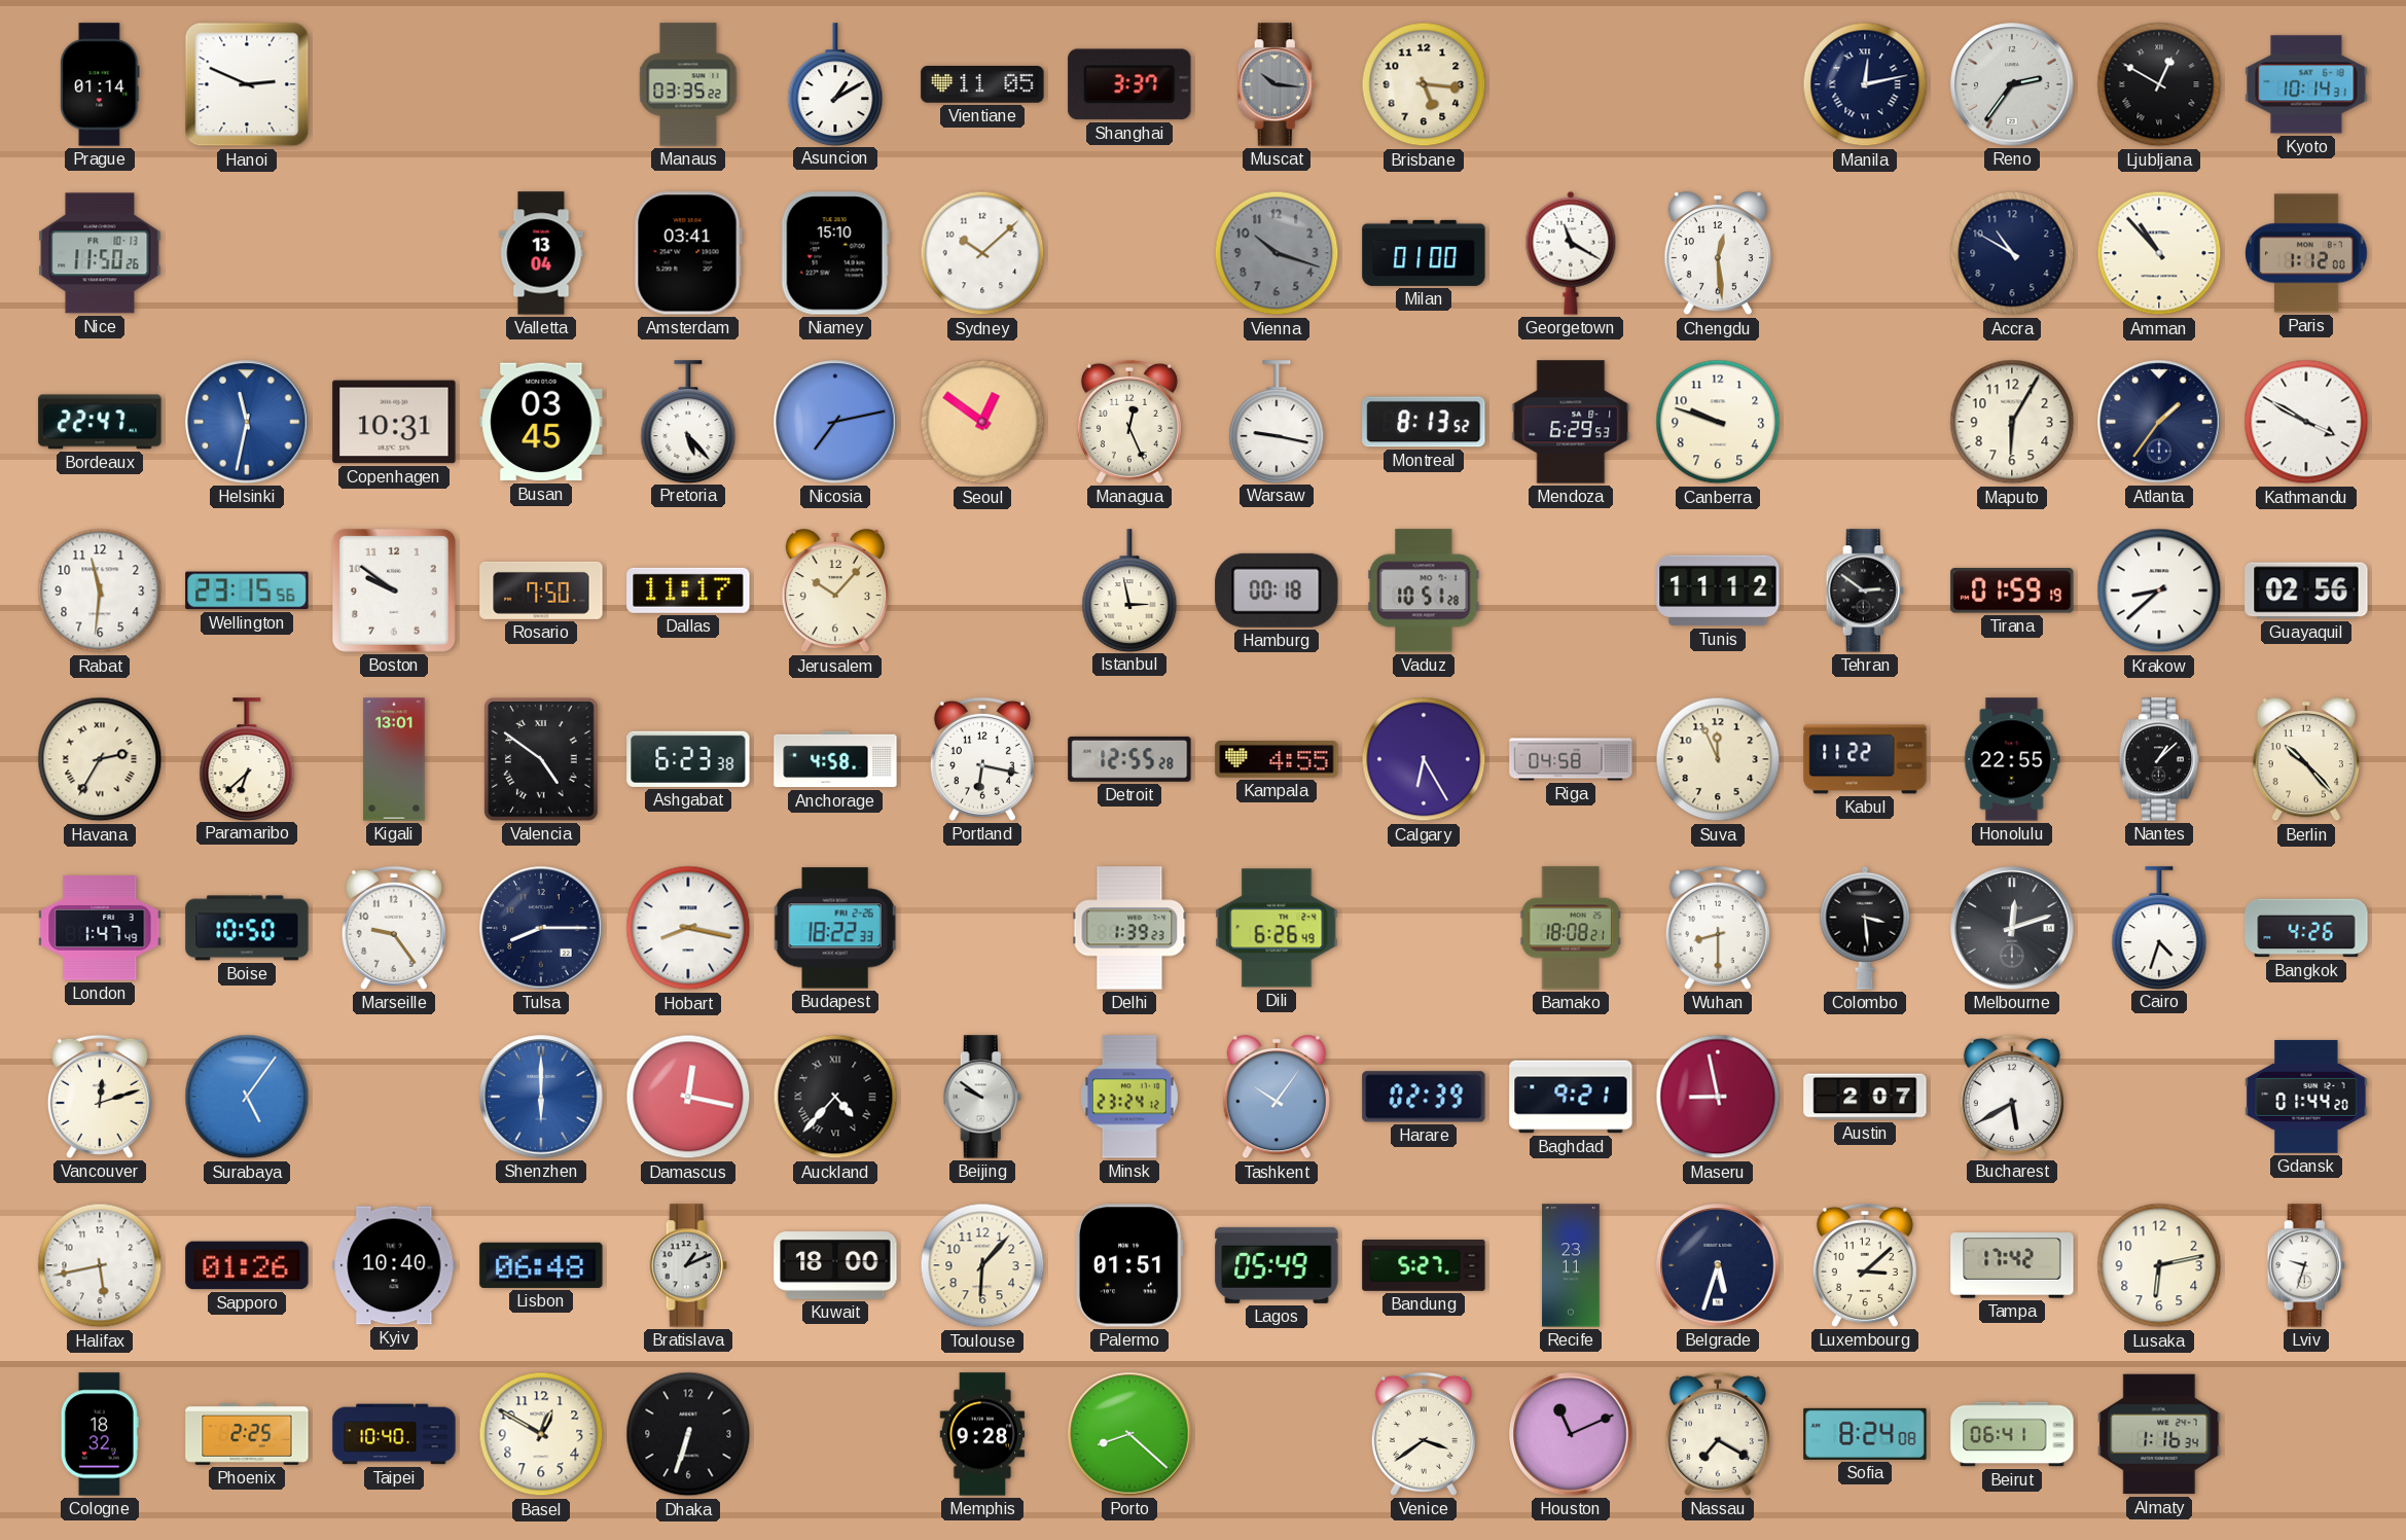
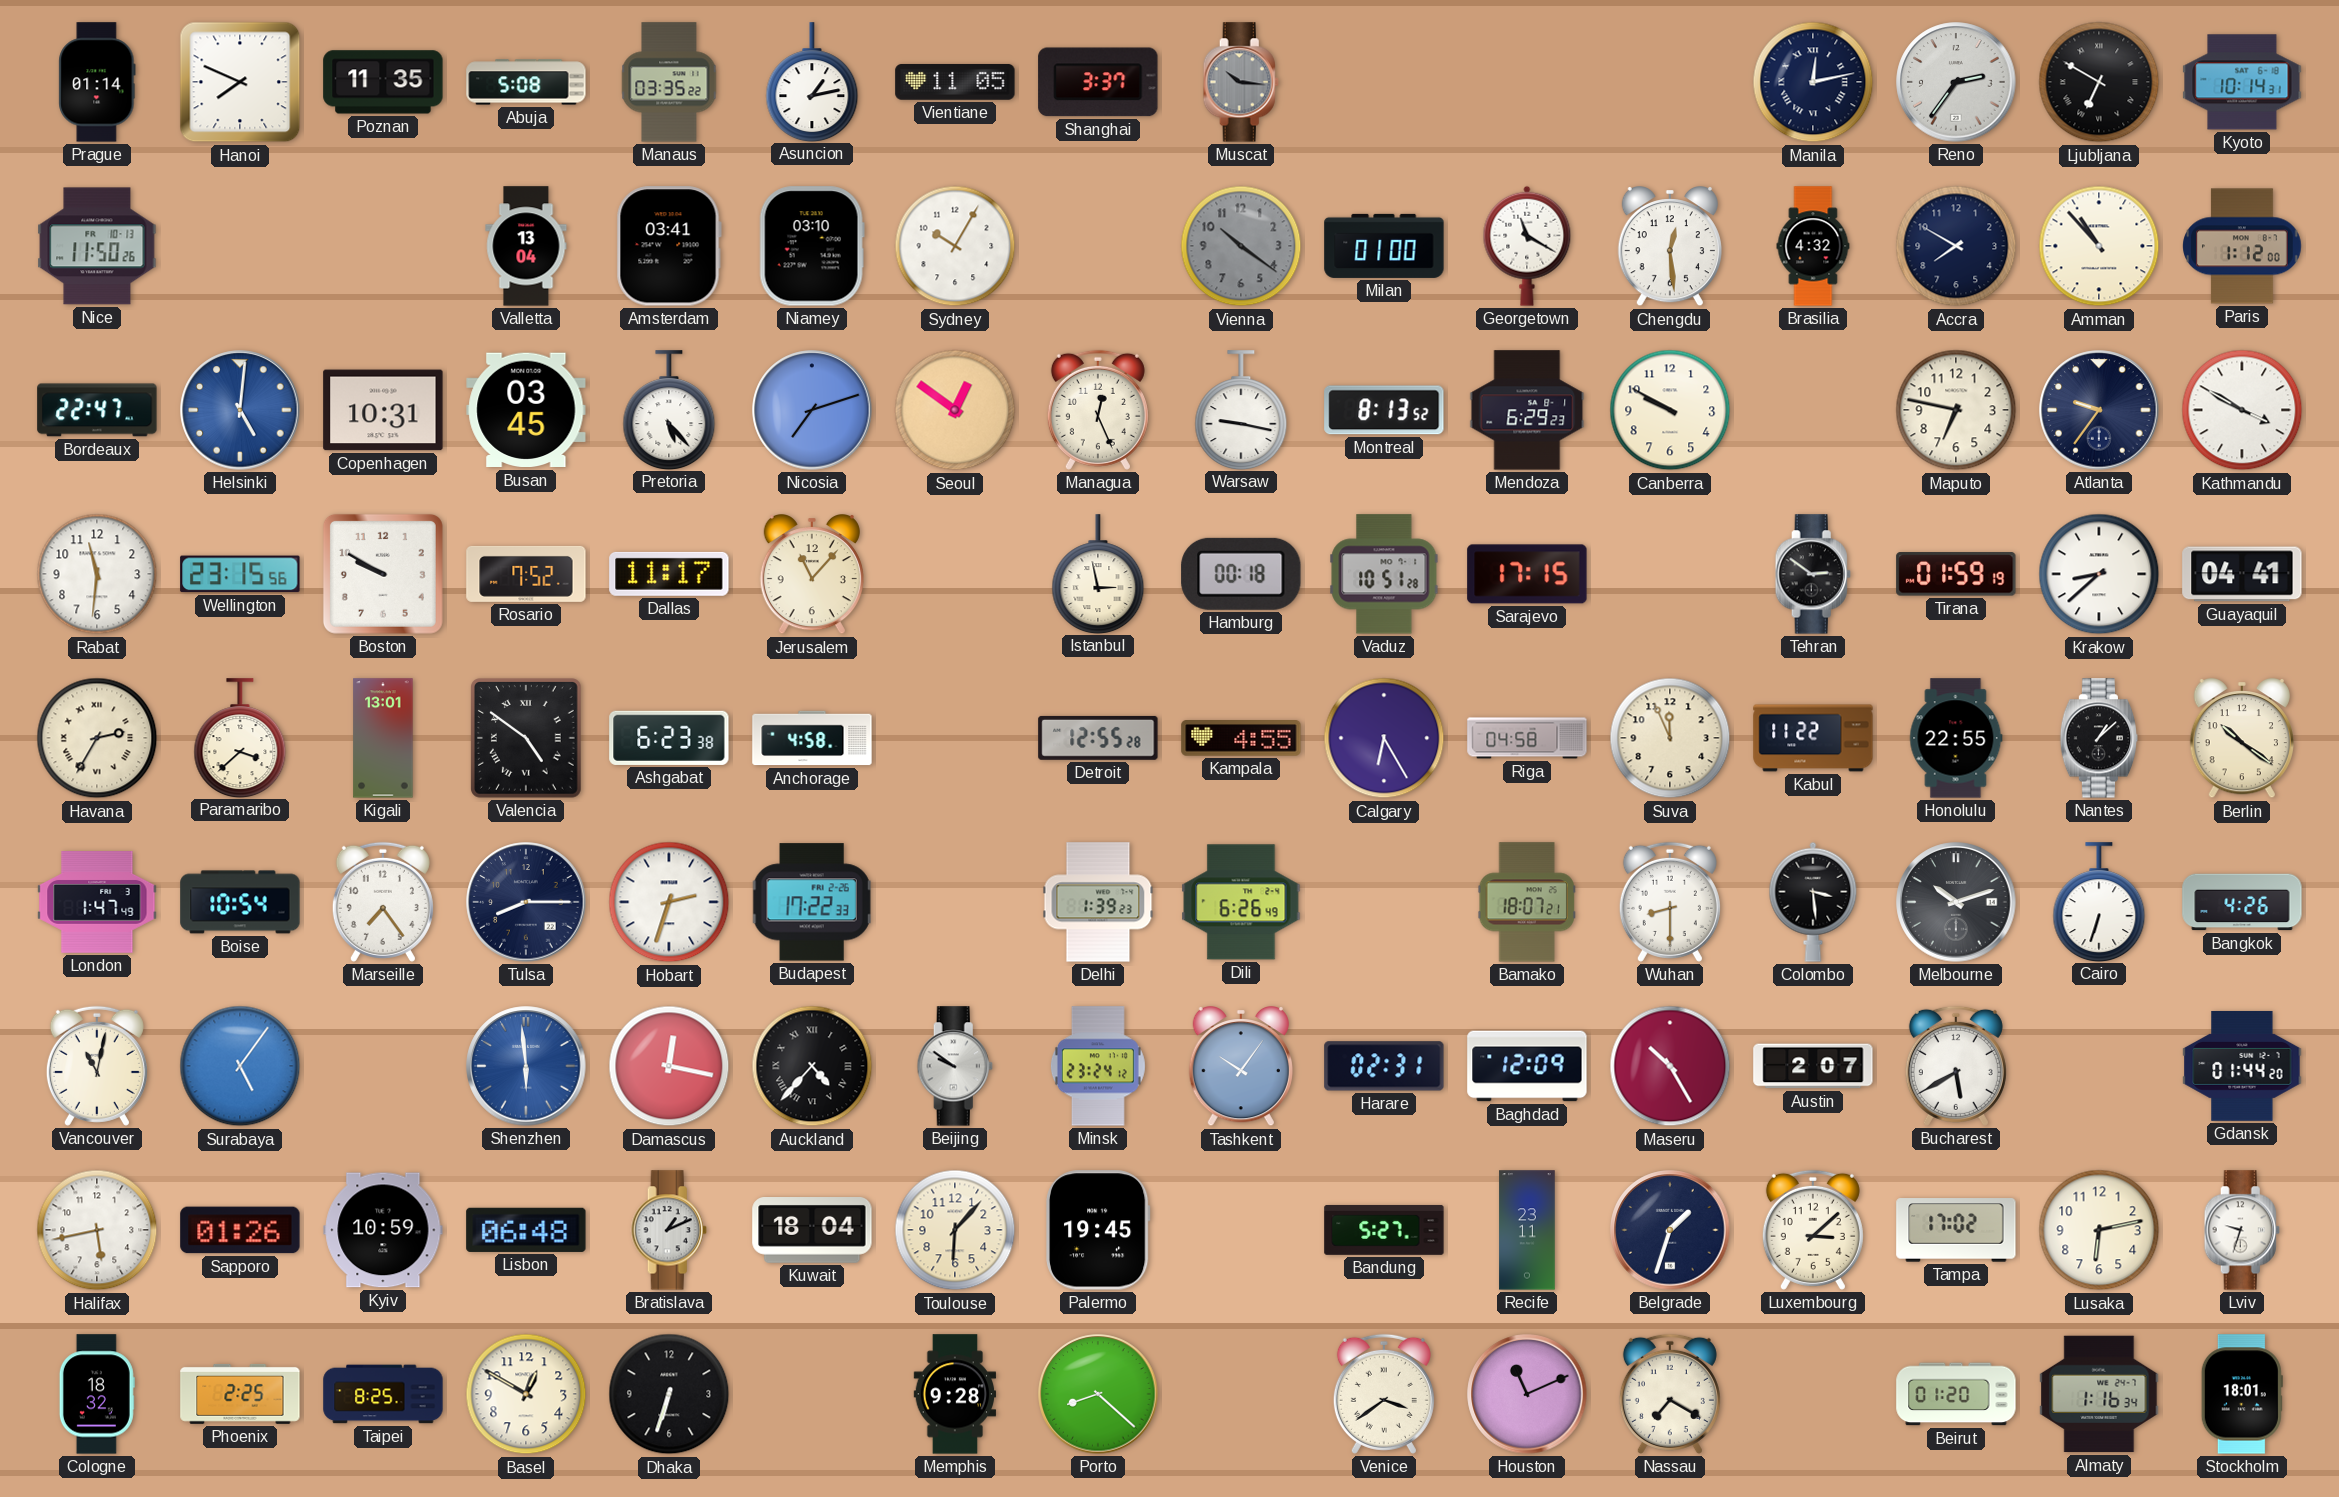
Hanoi: 2:49 -> 7:49 (240, 82)
Poznan: none -> 11:35 (383, 82)
Abuja: none -> 5:08 (526, 82)
Asuncion: 1:10 -> 1:13 (812, 82)
Brisbane: 5:16 -> none (1424, 84)
Ljubljana: 12:50 -> 6:50 (2099, 82)
Niamey: 15:10 -> 03:10 (812, 246)
Sydney: 10:08 -> 10:05 (955, 246)
Vienna: 10:18 -> 10:21 (1241, 246)
Brasilia: none -> 4:32 (1813, 246)
Accra: 10:50 -> 7:50 (1956, 246)
Helsinki: 11:32 -> 5:01 (240, 410)
Nicosia: 7:13 -> 7:12 (812, 410)
Mendoza: 6:29:53 -> 6:29:23 (1527, 410)
Canberra: 9:48 -> 9:50 (1670, 410)
Maputo: 6:05 -> 6:47 (1956, 410)
Atlanta: 1:36 -> 9:36 (2099, 410)
Boston: 9:51 -> 9:50 (383, 574)
Rosario: 7:50 -> 7:52 (526, 574)
Jerusalem: 10:07 -> 11:07 (812, 575)
Sarajevo: none -> 17:15 (1527, 574)
Tunis: 11:12 -> none (1718, 590)
Guayaquil: 02:56 -> 04:41 (2242, 574)
Paramaribo: 6:38 -> 3:38 (240, 738)
Portland: 6:17 -> none (982, 759)
Berlin: 10:23 -> 10:21 (2242, 739)
Boise: 10:50 -> 10:54 (240, 902)
Marseille: 9:24 -> 7:24 (383, 902)
Hobart: 8:17 -> 2:33 (669, 902)
Budapest: 18:22 -> 17:22 (812, 902)
Bamako: 18:08 -> 18:07 (1527, 902)
Melbourne: 12:12 -> 10:12 (1956, 902)
Cairo: 4:33 -> 6:33 (2099, 902)
Vancouver: 12:12 -> 11:02 (97, 1066)
Shenzhen: 6:00 -> 5:59 (526, 1066)
Harare: 02:39 -> 02:31 (1384, 1066)
Baghdad: 9:21 -> 12:09 (1527, 1066)
Maseru: 8:58 -> 10:25 (1670, 1066)
Kyiv: 10:40 -> 10:59 (383, 1230)
Kuwait: 18:00 -> 18:04 (812, 1231)
Palermo: 01:51 -> 19:45 (1099, 1230)
Lagos: 05:49 -> none (1277, 1265)
Belgrade: 5:33 -> 1:33 (1670, 1230)
Tampa: 17:42 -> 17:02 (1956, 1230)
Taipei: 10:40 -> 8:25 (383, 1394)
Sofia: 8:24 -> none (1865, 1434)
Beirut: 06:41 -> 01:20 (1956, 1394)
Stockholm: none -> 18:01 (2242, 1394)
